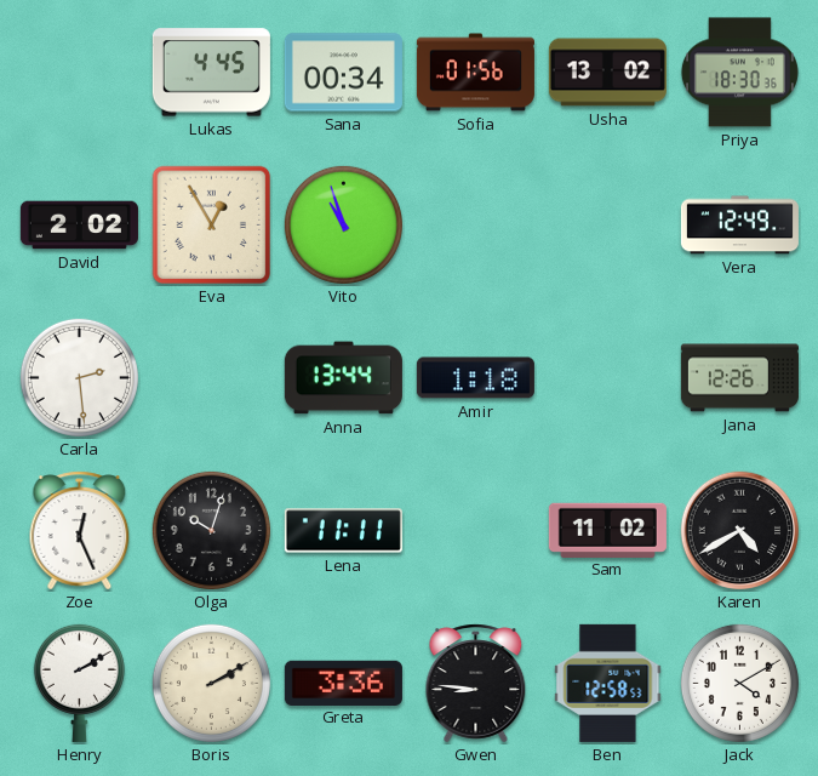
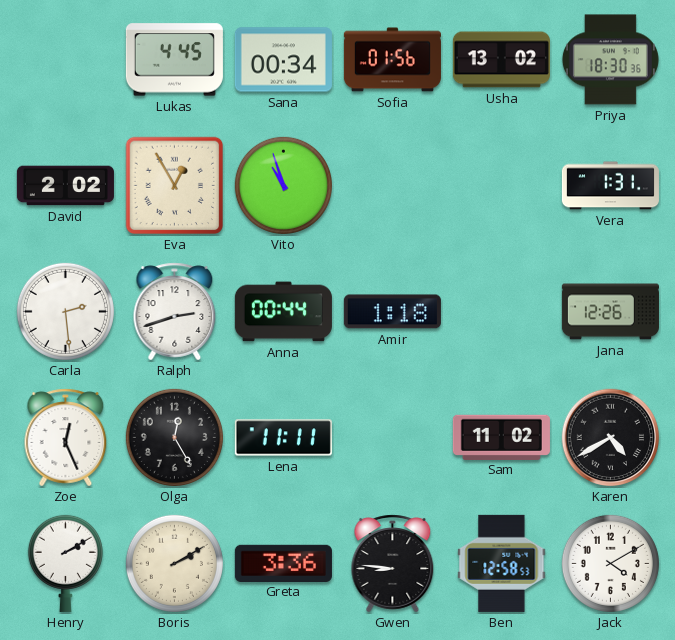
Vera: 12:49 -> 1:31 (610, 186)
Ralph: none -> 2:42 (175, 312)
Anna: 13:44 -> 00:44 (283, 312)
Olga: 10:03 -> 12:25 (174, 437)
